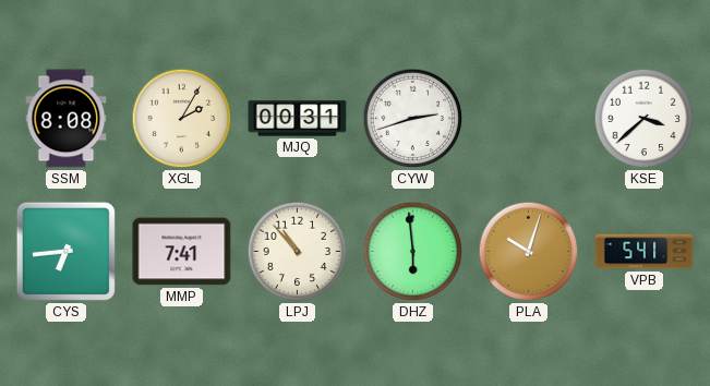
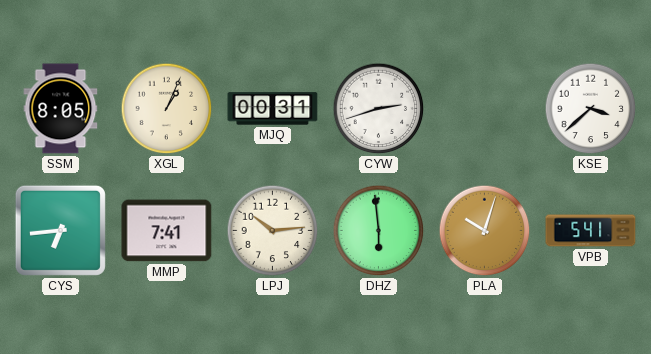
SSM: 8:08 -> 8:05 (61, 109)
XGL: 2:05 -> 1:04 (167, 109)
LPJ: 10:53 -> 10:14 (273, 231)
